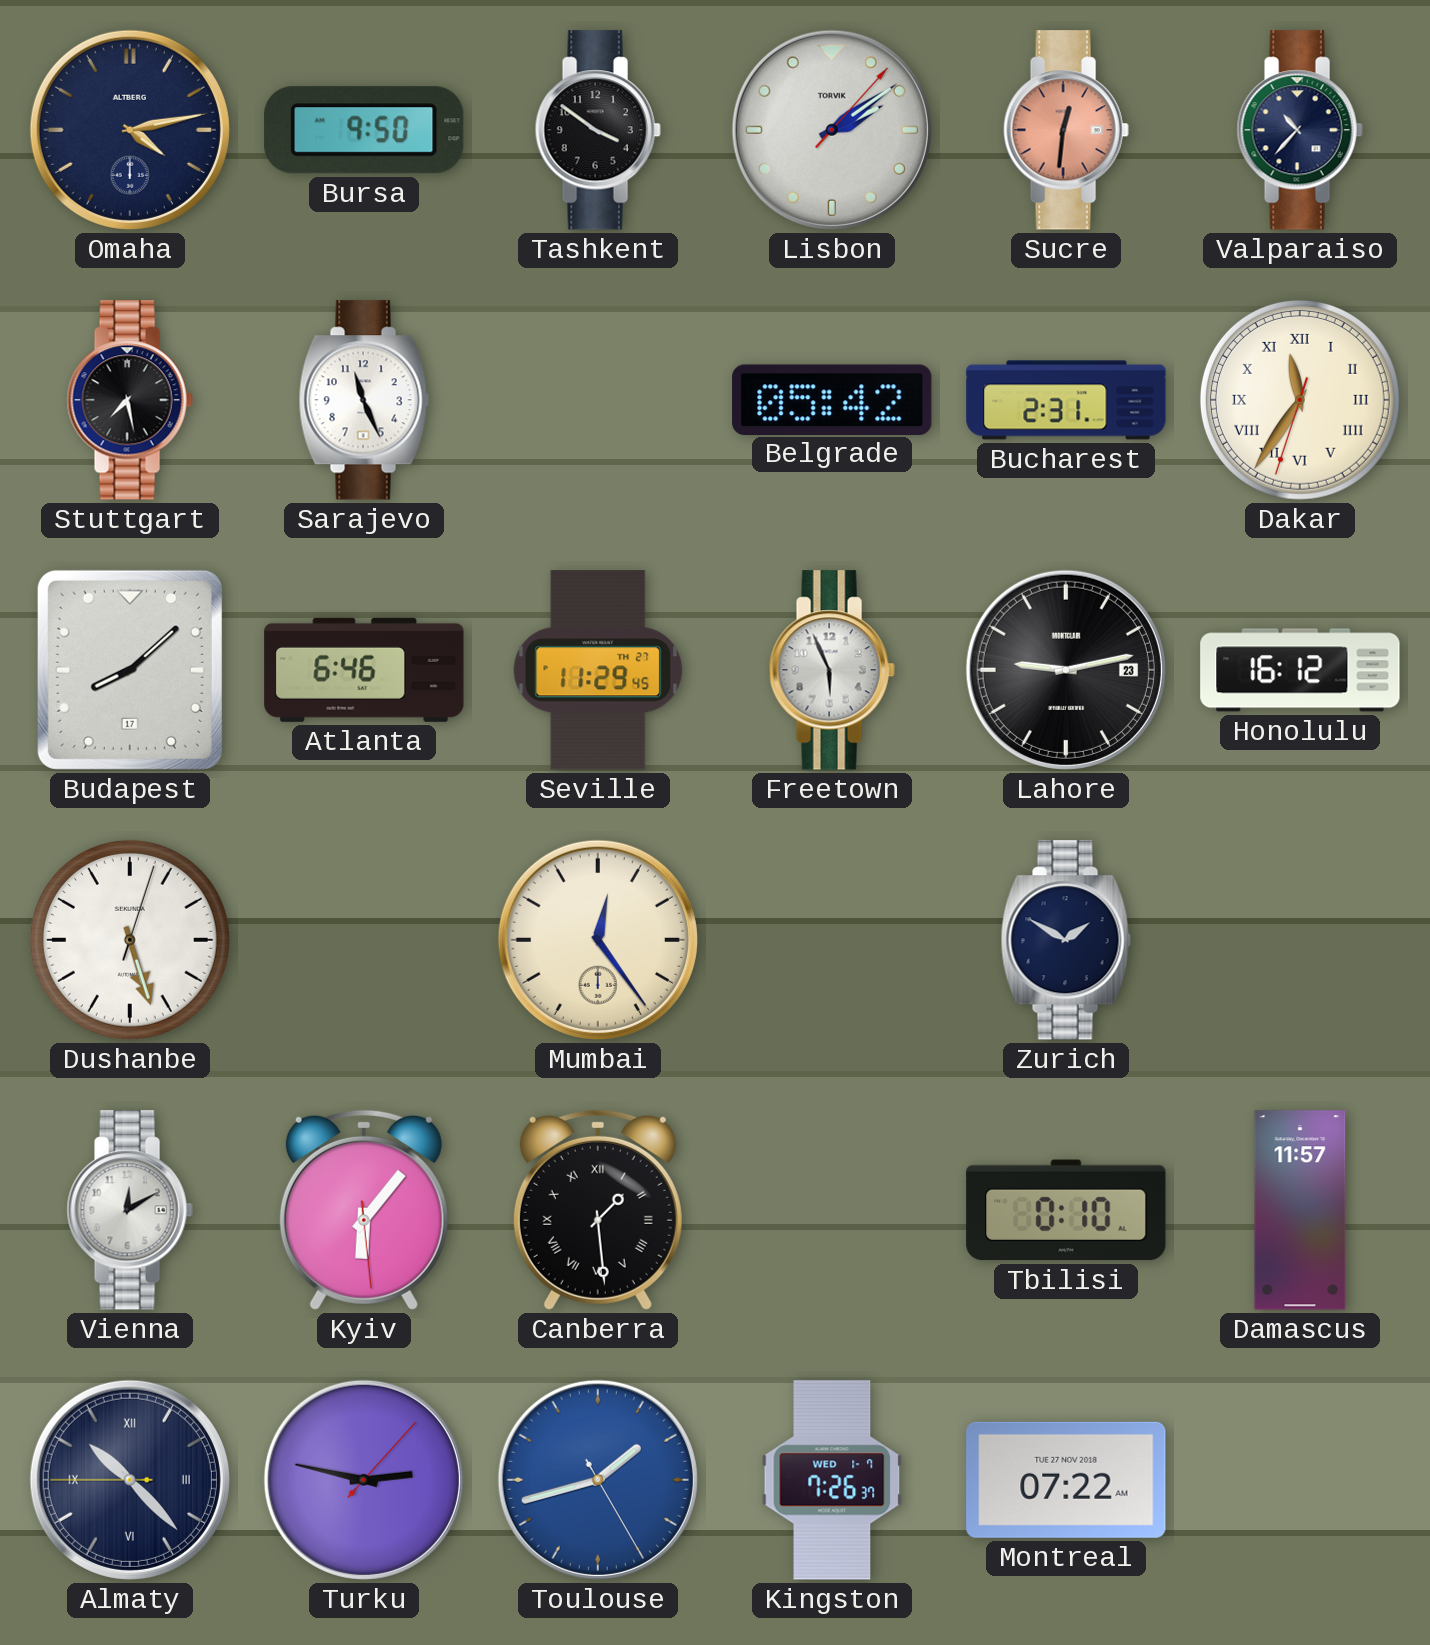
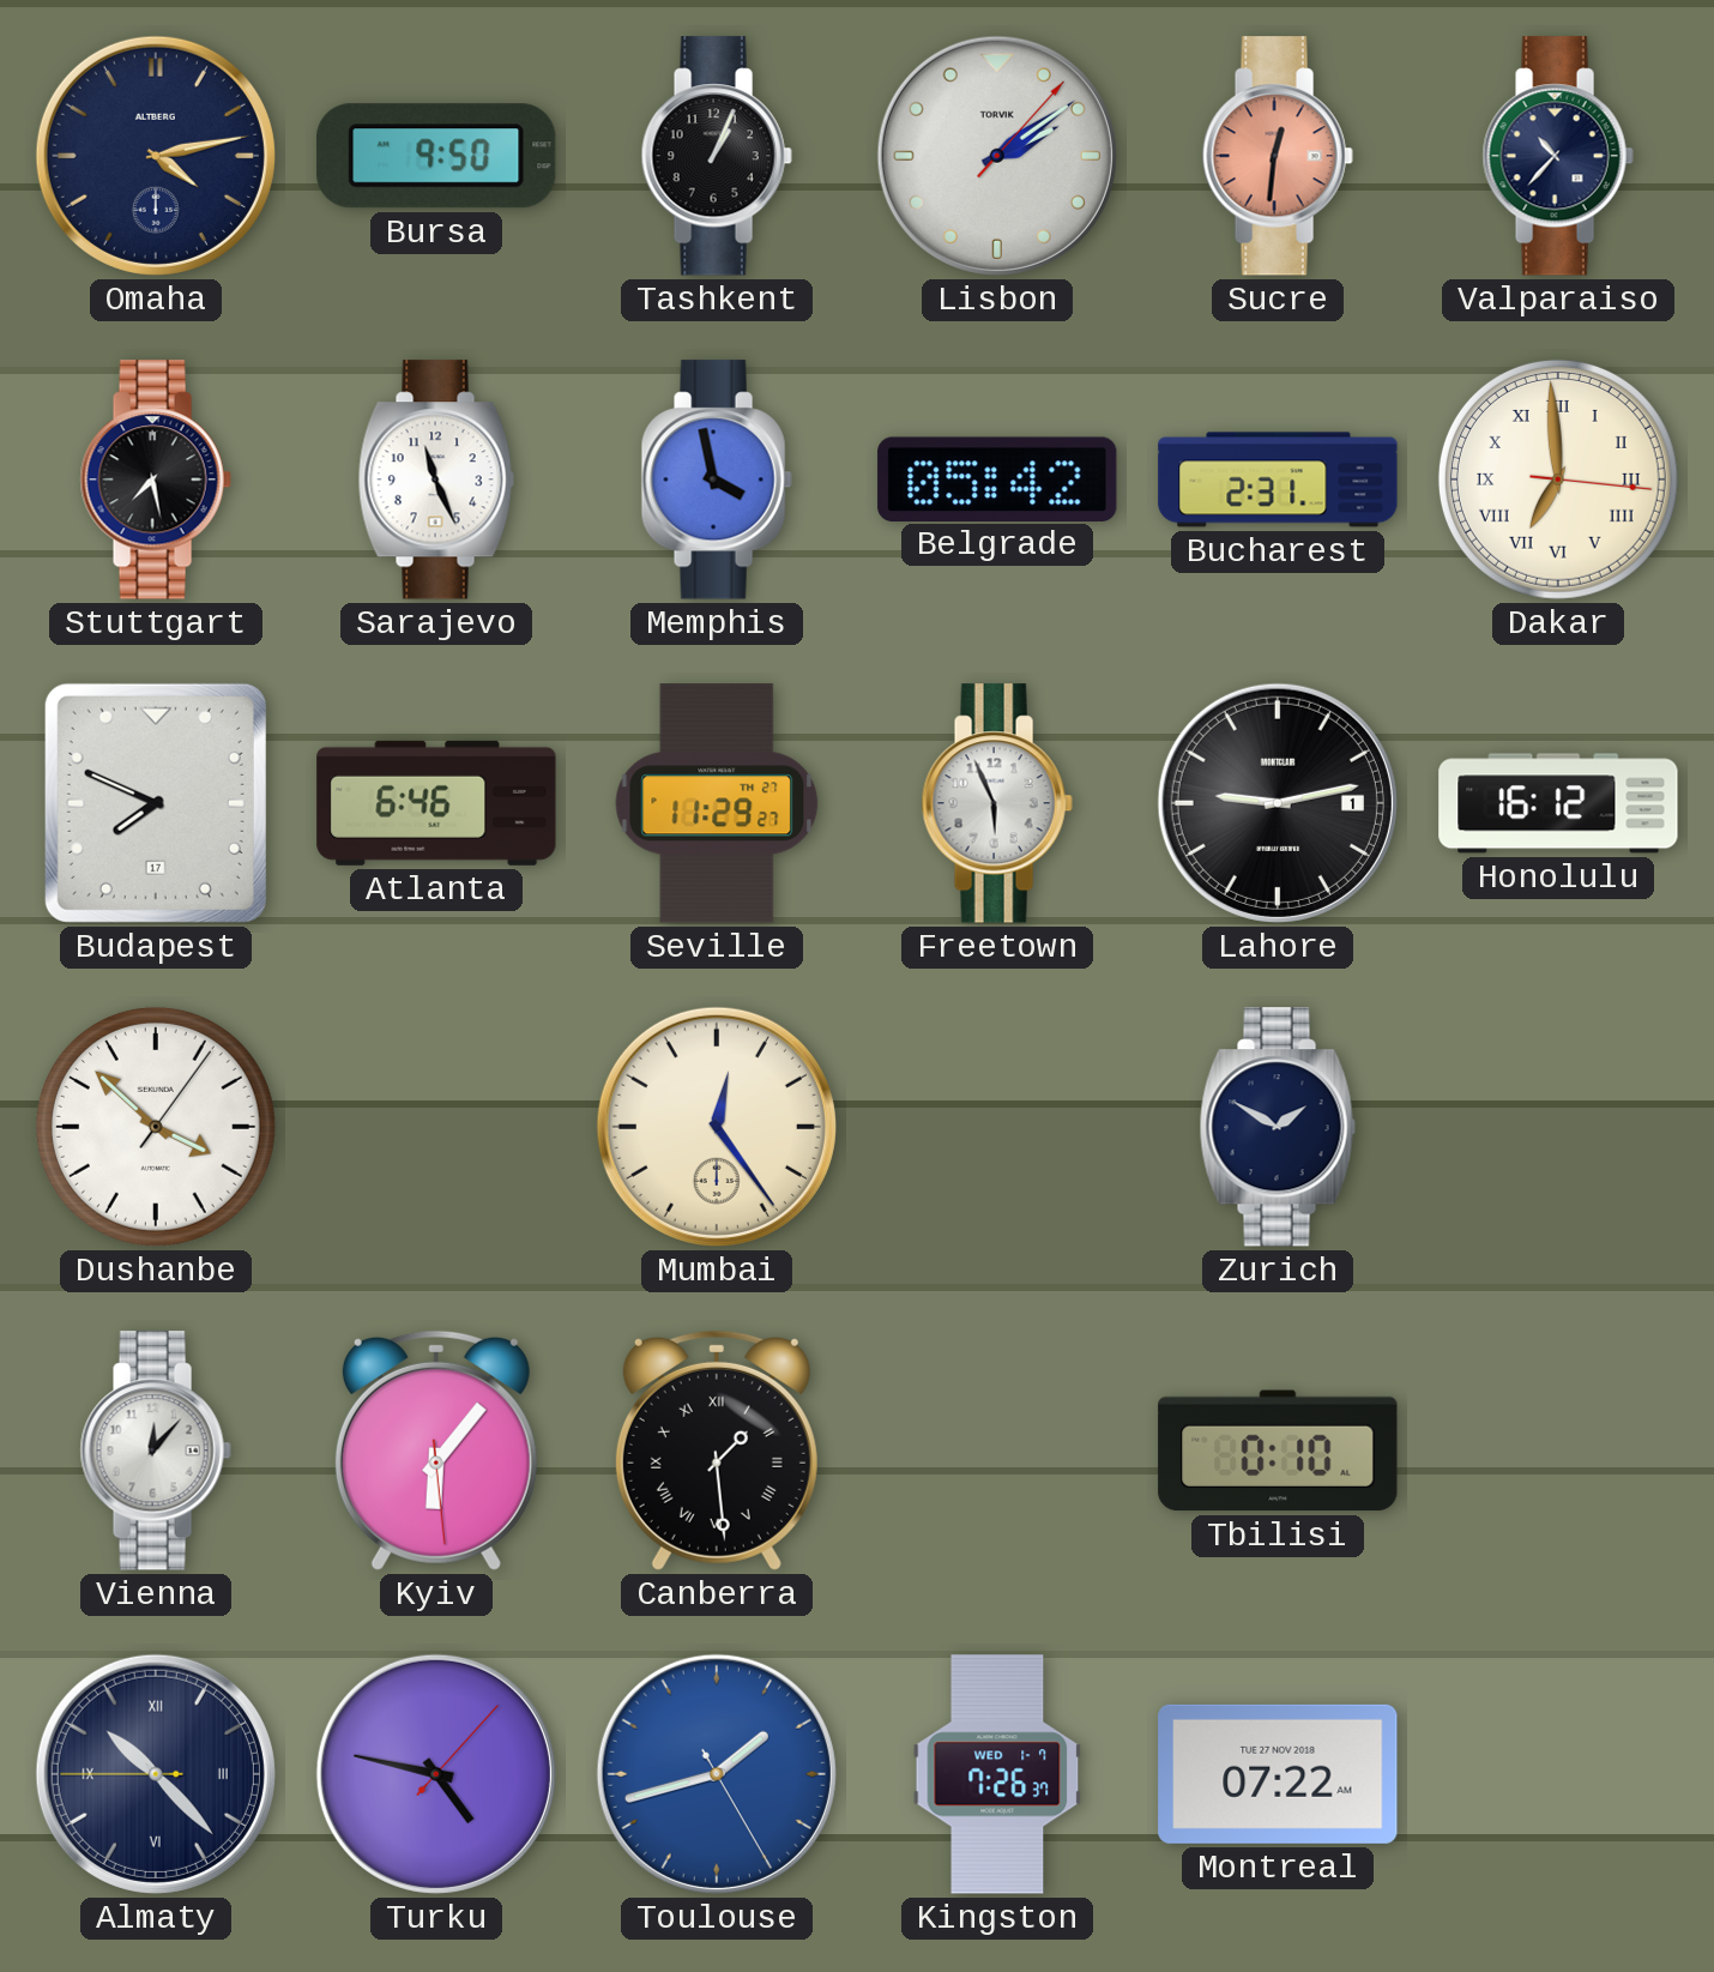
Tashkent: 3:51 -> 1:04 (717, 156)
Memphis: none -> 3:58 (717, 480)
Dakar: 11:35 -> 6:59 (1558, 480)
Budapest: 8:08 -> 7:49 (156, 803)
Seville: 11:29:45 -> 11:29:27 (717, 803)
Lahore date: 23 -> 1 (1278, 803)
Dushanbe: 5:27 -> 3:52 (156, 1127)
Vienna: 12:10 -> 12:07 (156, 1451)
Damascus: 11:57 -> none (1300, 1210)
Turku: 2:47 -> 4:47 (436, 1774)
